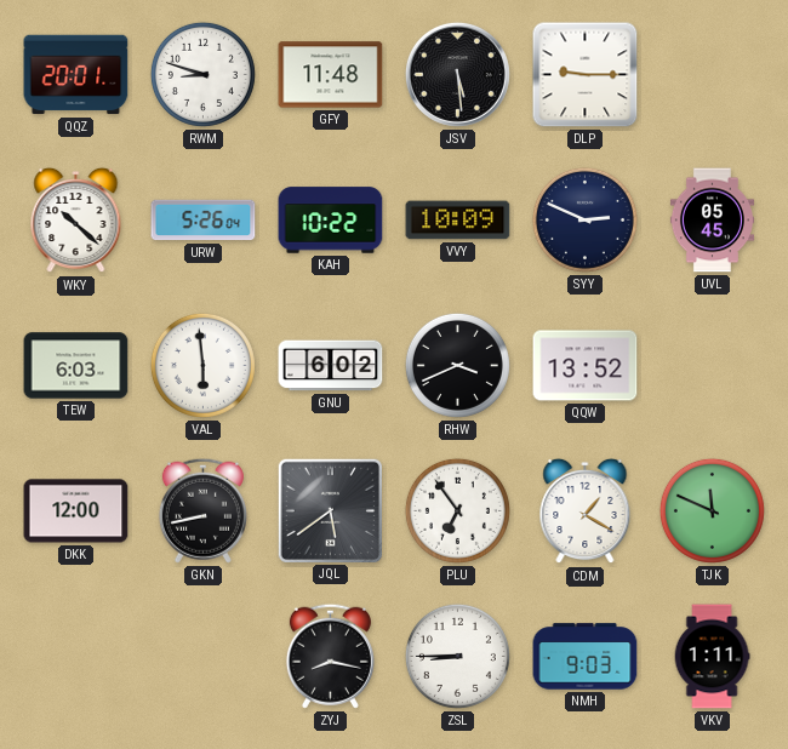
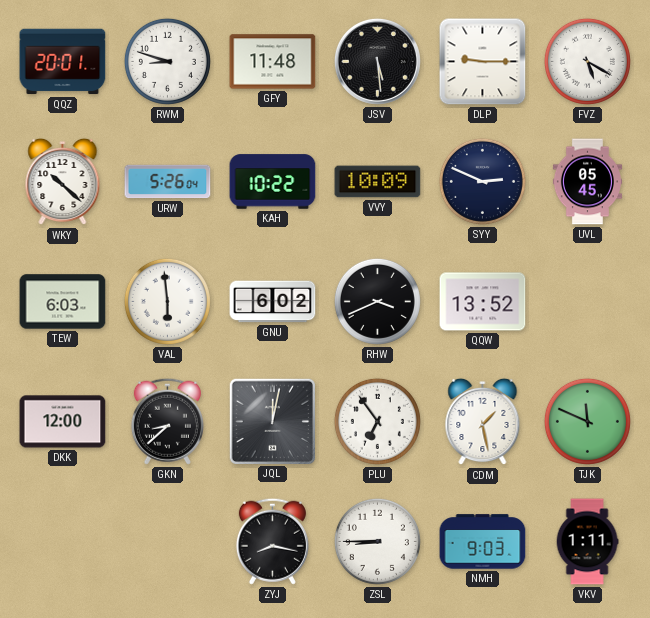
FVZ: none -> 5:20 (587, 61)
GKN: 8:43 -> 8:38 (167, 421)
JQL: 5:39 -> 12:02 (272, 421)
CDM: 1:20 -> 1:28 (483, 422)
